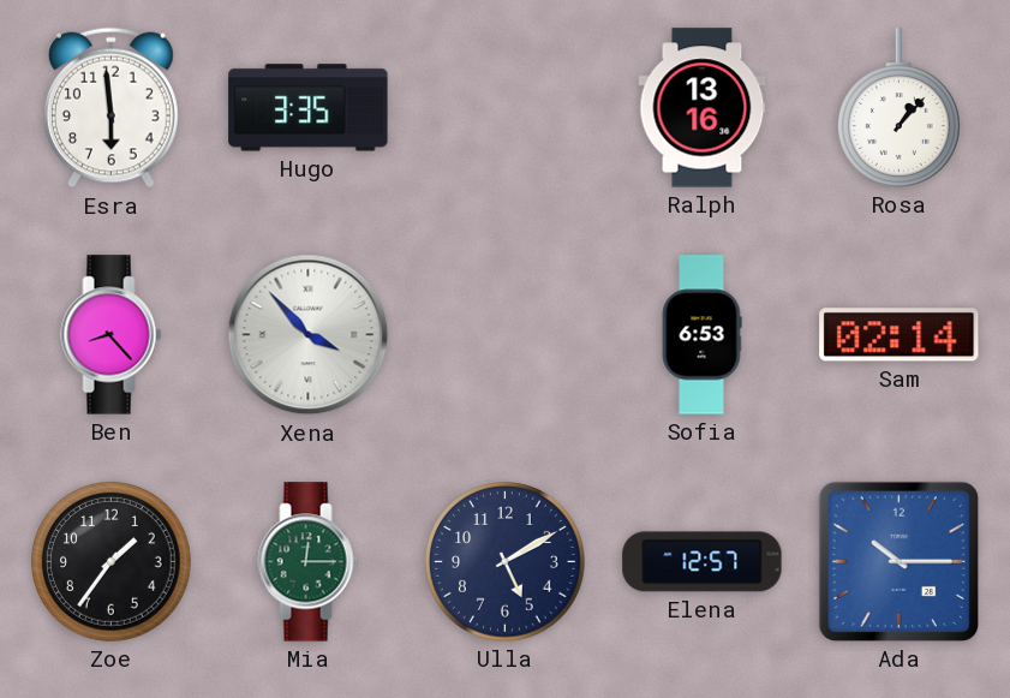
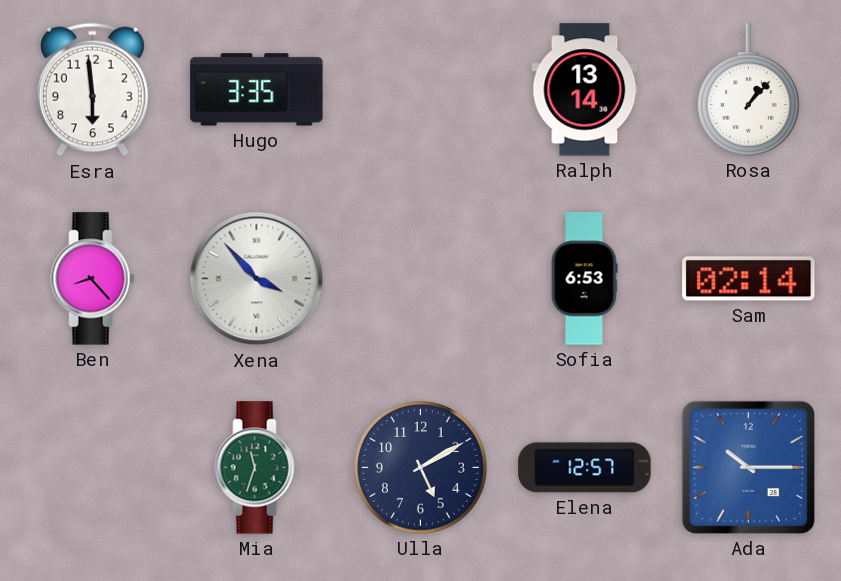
Ralph: 13:16 -> 13:14 (585, 90)
Zoe: 1:36 -> none (112, 562)
Mia: 12:15 -> 11:33 (257, 468)
